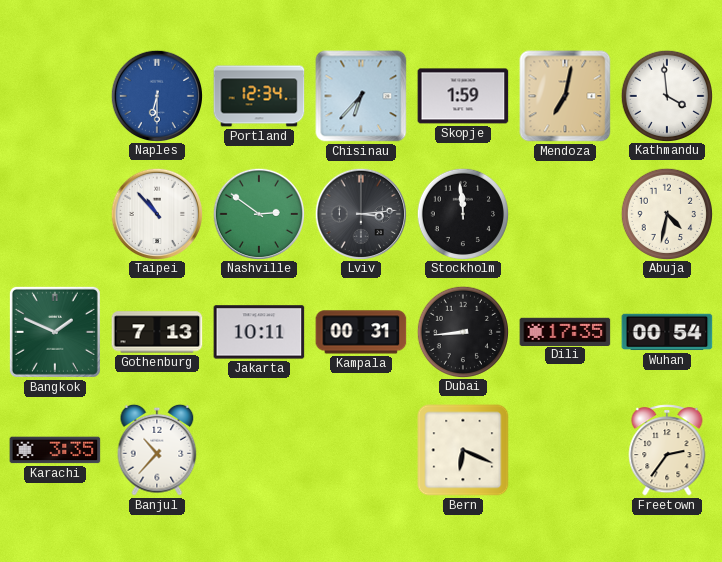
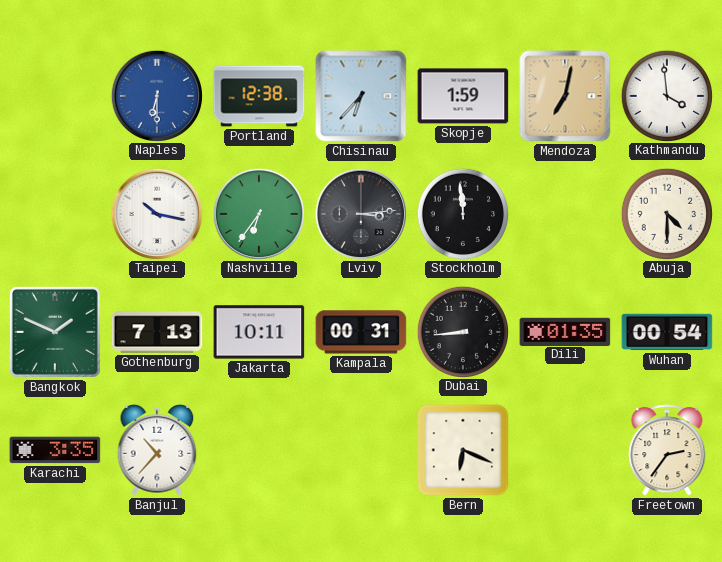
Portland: 12:34 -> 12:38 (259, 96)
Taipei: 10:53 -> 10:17 (156, 213)
Nashville: 2:51 -> 6:36 (258, 213)
Abuja: 4:32 -> 4:30 (666, 213)
Dili: 17:35 -> 01:35 (565, 331)
